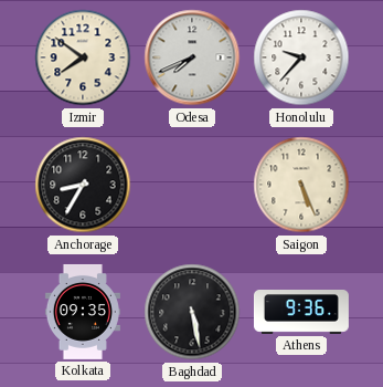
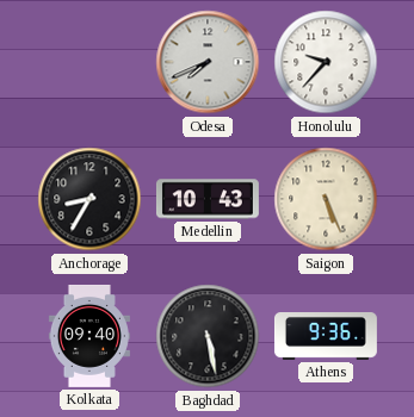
Izmir: 7:51 -> none (83, 57)
Medellin: none -> 10:43 (208, 199)
Kolkata: 09:35 -> 09:40 (89, 336)
